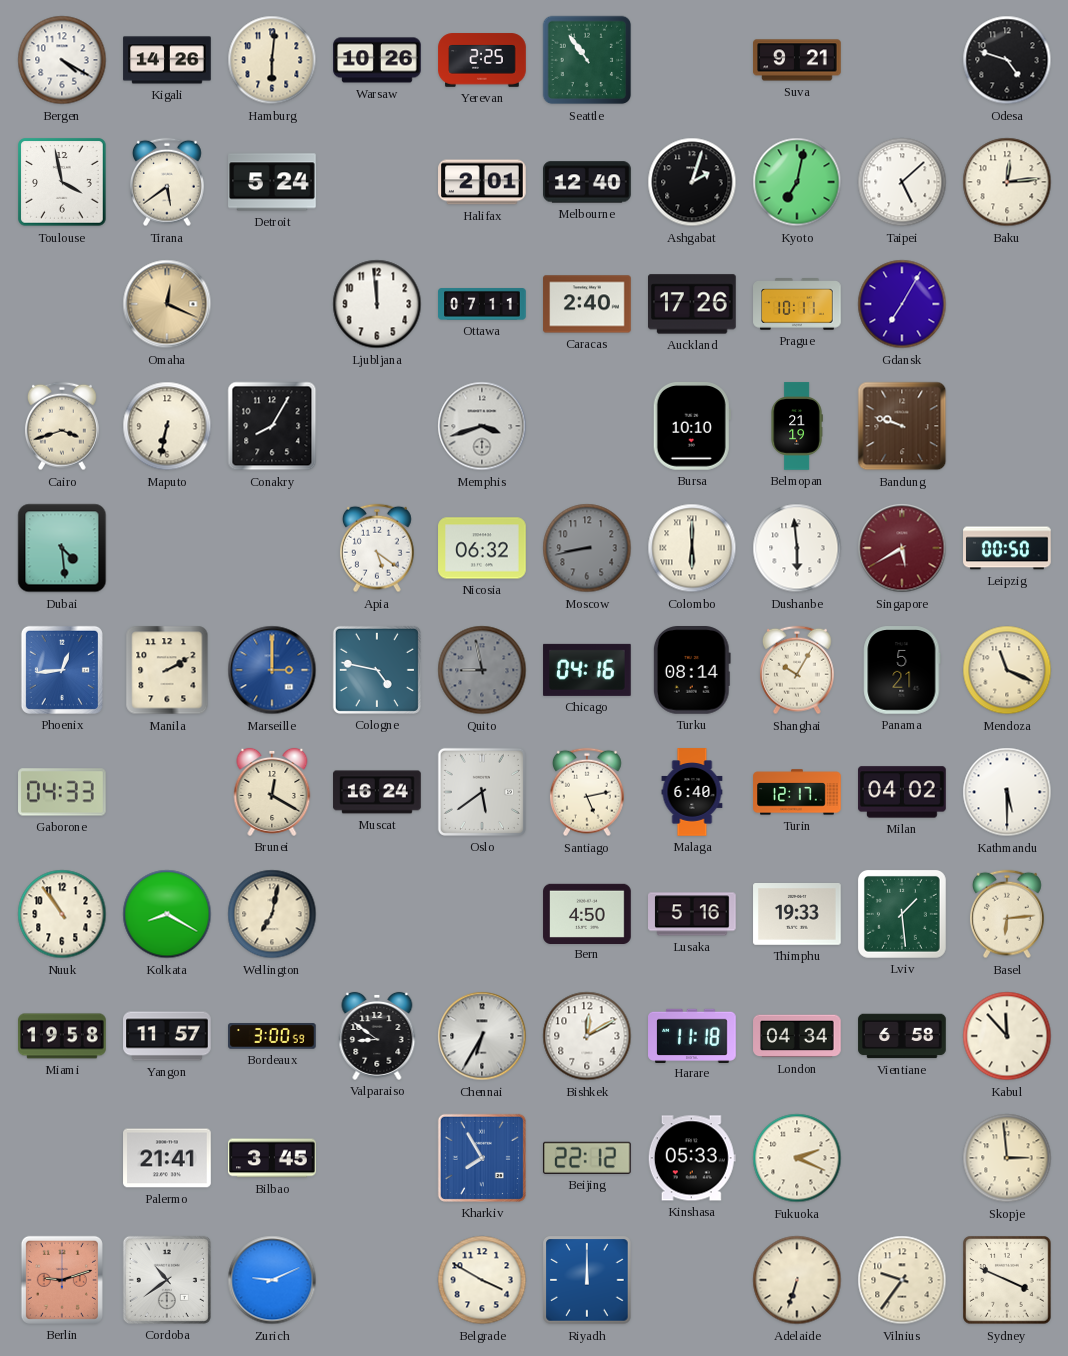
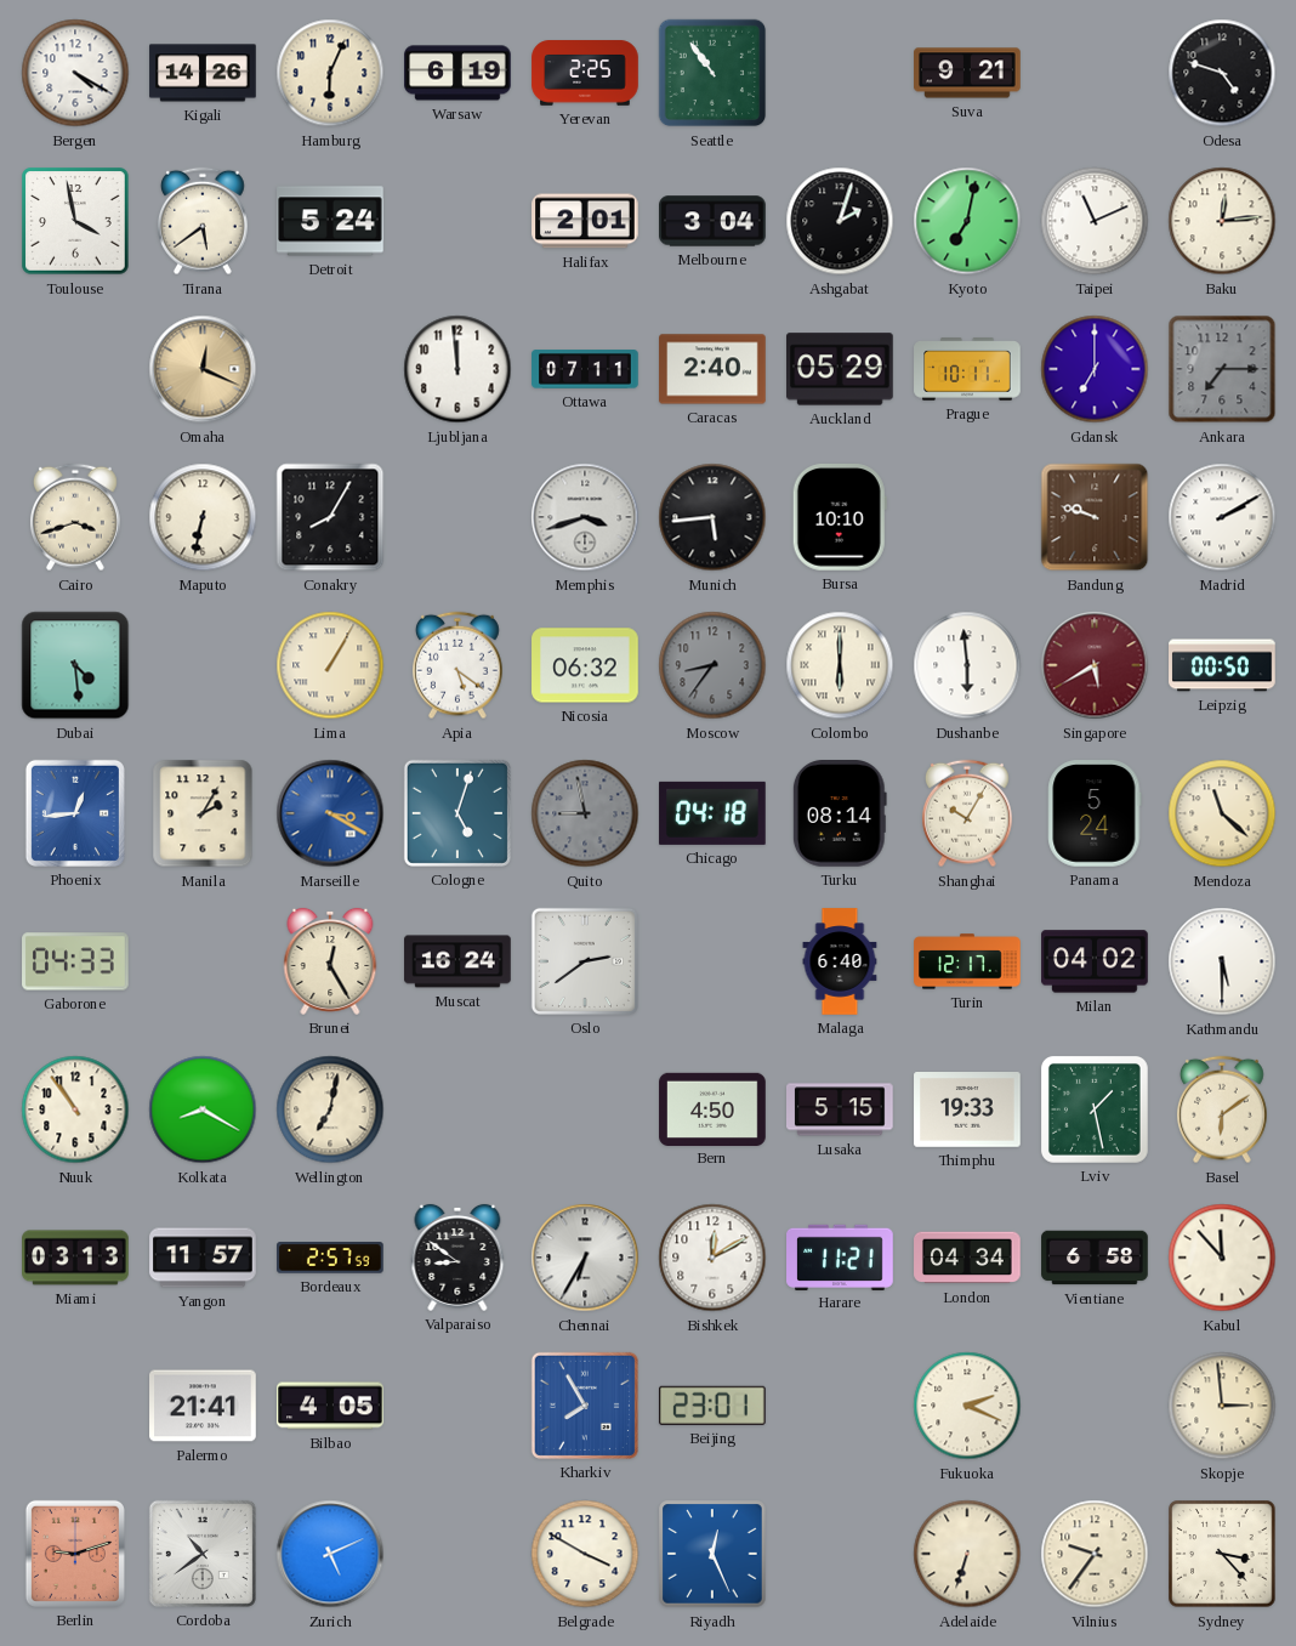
Hamburg: 6:01 -> 6:04 (330, 73)
Warsaw: 10:26 -> 6:19 (457, 73)
Melbourne: 12:40 -> 3:04 (712, 221)
Taipei: 5:08 -> 11:11 (1095, 221)
Auckland: 17:26 -> 05:29 (841, 369)
Gdansk: 7:05 -> 7:00 (1095, 369)
Ankara: none -> 7:15 (1222, 369)
Munich: none -> 5:44 (712, 517)
Belmopan: 21:19 -> none (797, 426)
Madrid: none -> 2:10 (1222, 517)
Lima: none -> 1:05 (330, 665)
Moscow: 8:43 -> 8:36 (712, 665)
Manila: 2:10 -> 2:05 (203, 813)
Marseille: 3:00 -> 3:20 (330, 813)
Cologne: 4:47 -> 5:03 (457, 813)
Chicago: 04:16 -> 04:18 (712, 813)
Panama: 5:21 -> 5:24 (1095, 813)
Mendoza: 11:19 -> 11:22 (1222, 813)
Brunei: 12:20 -> 12:25 (330, 961)
Oslo: 5:39 -> 2:39 (585, 961)
Santiago: 5:13 -> none (587, 792)
Lusaka: 5:16 -> 5:15 (840, 1109)
Lviv: 1:29 -> 1:28 (1095, 1109)
Basel: 6:14 -> 6:09 (1222, 1109)
Miami: 19:58 -> 03:13 (75, 1258)
Bordeaux: 3:00 -> 2:57 (331, 1258)
Harare: 11:18 -> 11:21 (840, 1256)
Bilbao: 3:45 -> 4:05 (330, 1406)
Beijing: 22:12 -> 23:01 (712, 1406)
Kinshasa: 05:33 -> none (692, 1158)
Zurich: 9:11 -> 5:11 (330, 1554)
Riyadh: 12:00 -> 12:26 (712, 1554)
Sydney: 3:49 -> 3:23 (1222, 1554)
